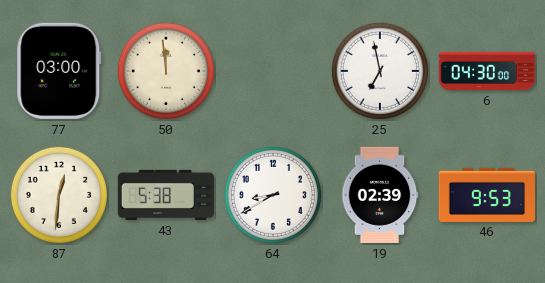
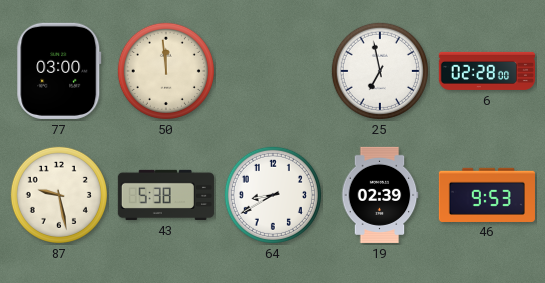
6: 04:30 -> 02:28 (486, 71)
87: 12:31 -> 9:28 (59, 195)
